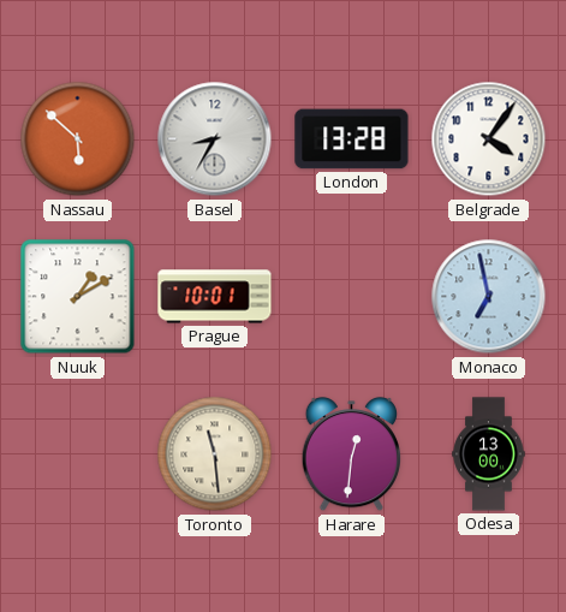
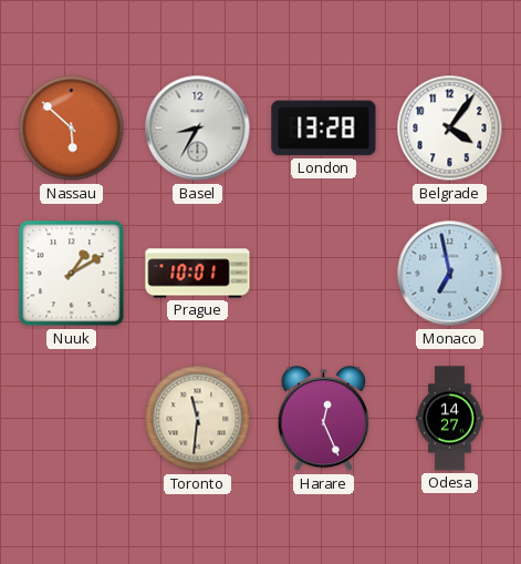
Toronto: 11:29 -> 11:31 (198, 419)
Harare: 12:31 -> 12:26 (324, 420)
Odesa: 13:00 -> 14:27 (450, 419)
